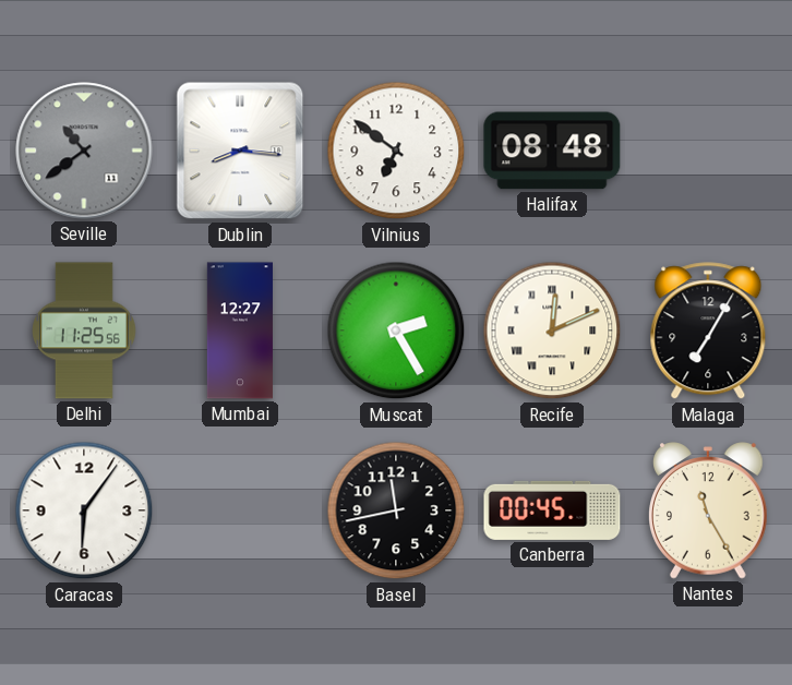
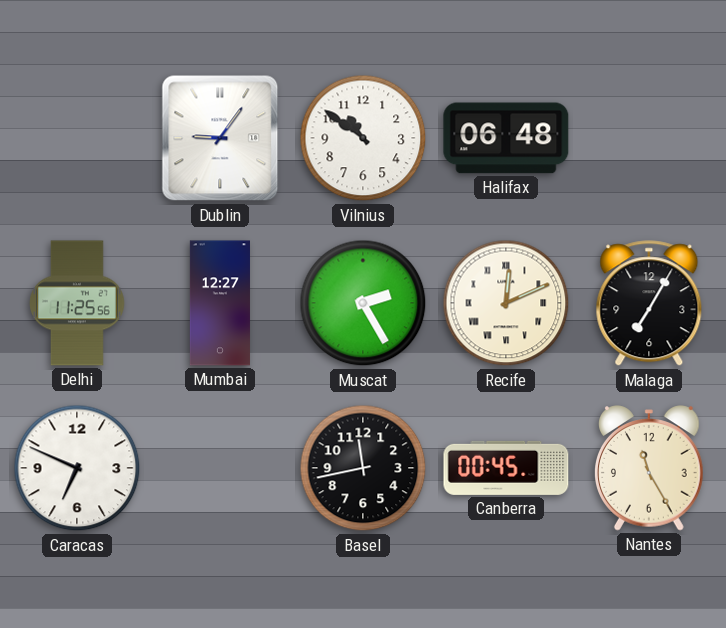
Seville: 10:39 -> none (84, 151)
Dublin: 8:16 -> 9:06 (220, 138)
Vilnius: 6:51 -> 10:51 (363, 138)
Halifax: 08:48 -> 06:48 (506, 138)
Caracas: 6:06 -> 6:49 (77, 468)
